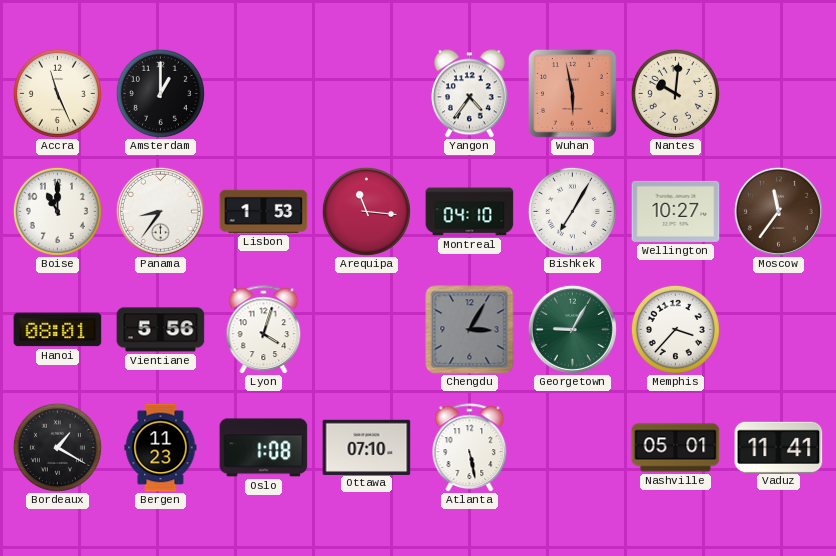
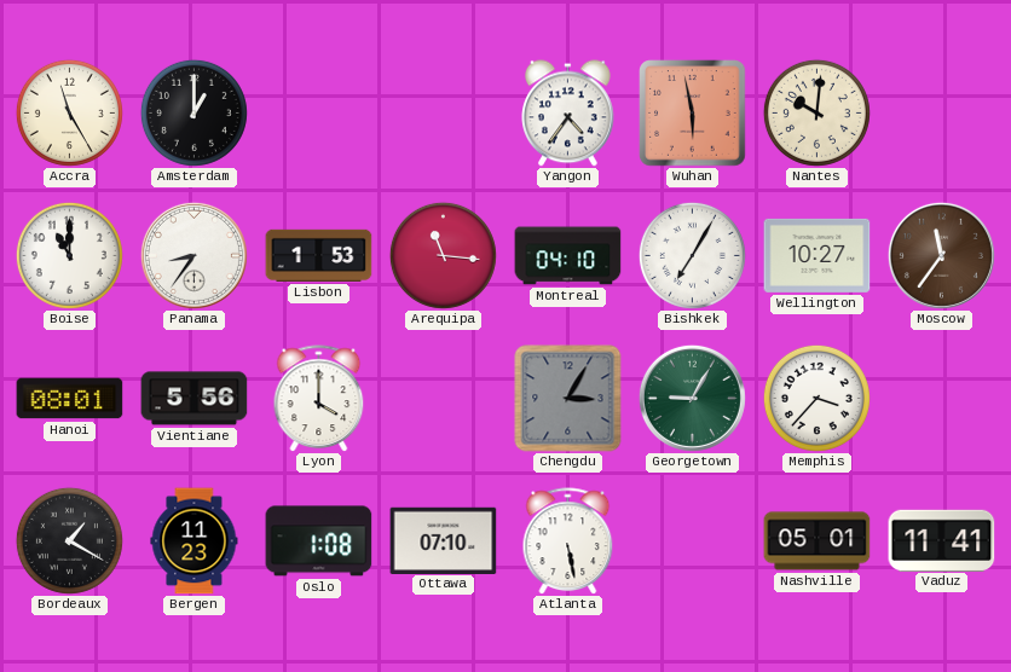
Accra: 11:26 -> 11:25 (69, 112)
Lyon: 4:03 -> 4:00 (319, 398)
